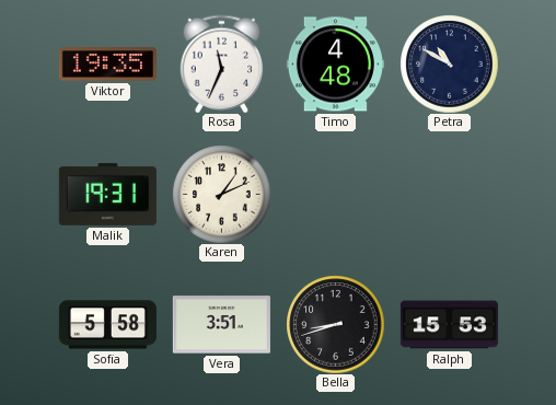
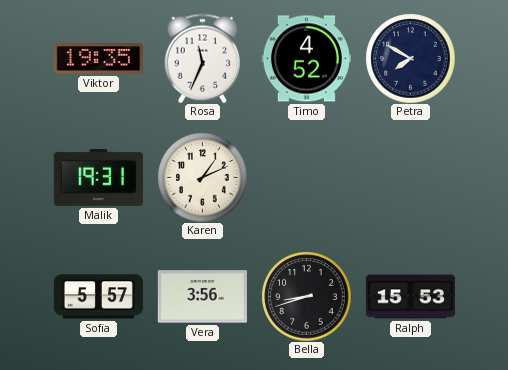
Timo: 4:48 -> 4:52 (306, 59)
Petra: 10:50 -> 7:50 (410, 58)
Sofia: 5:58 -> 5:57 (98, 297)
Vera: 3:51 -> 3:56 (202, 297)
